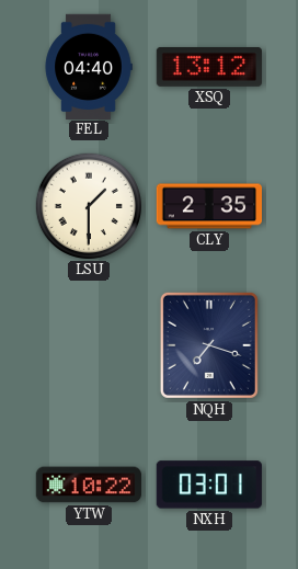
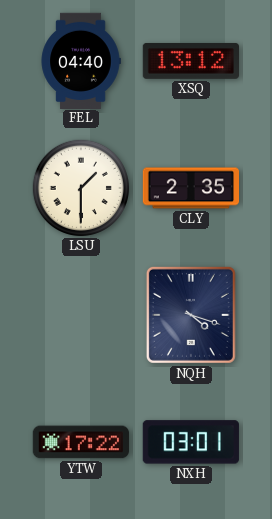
NQH: 7:18 -> 4:18 (191, 315)
YTW: 10:22 -> 17:22 (80, 442)
